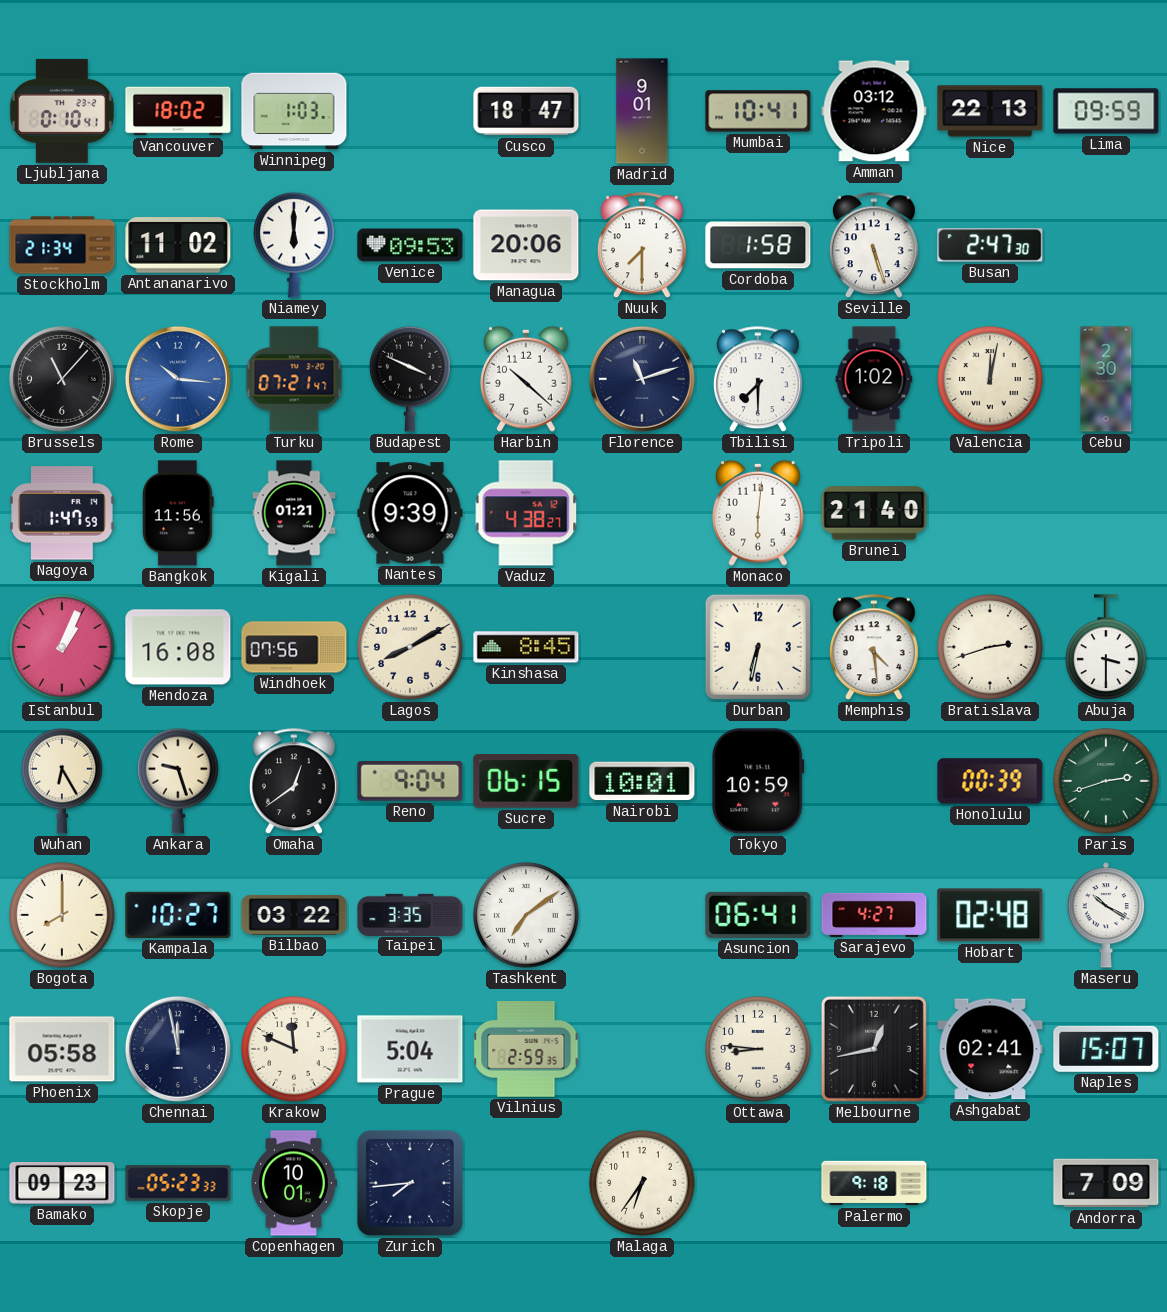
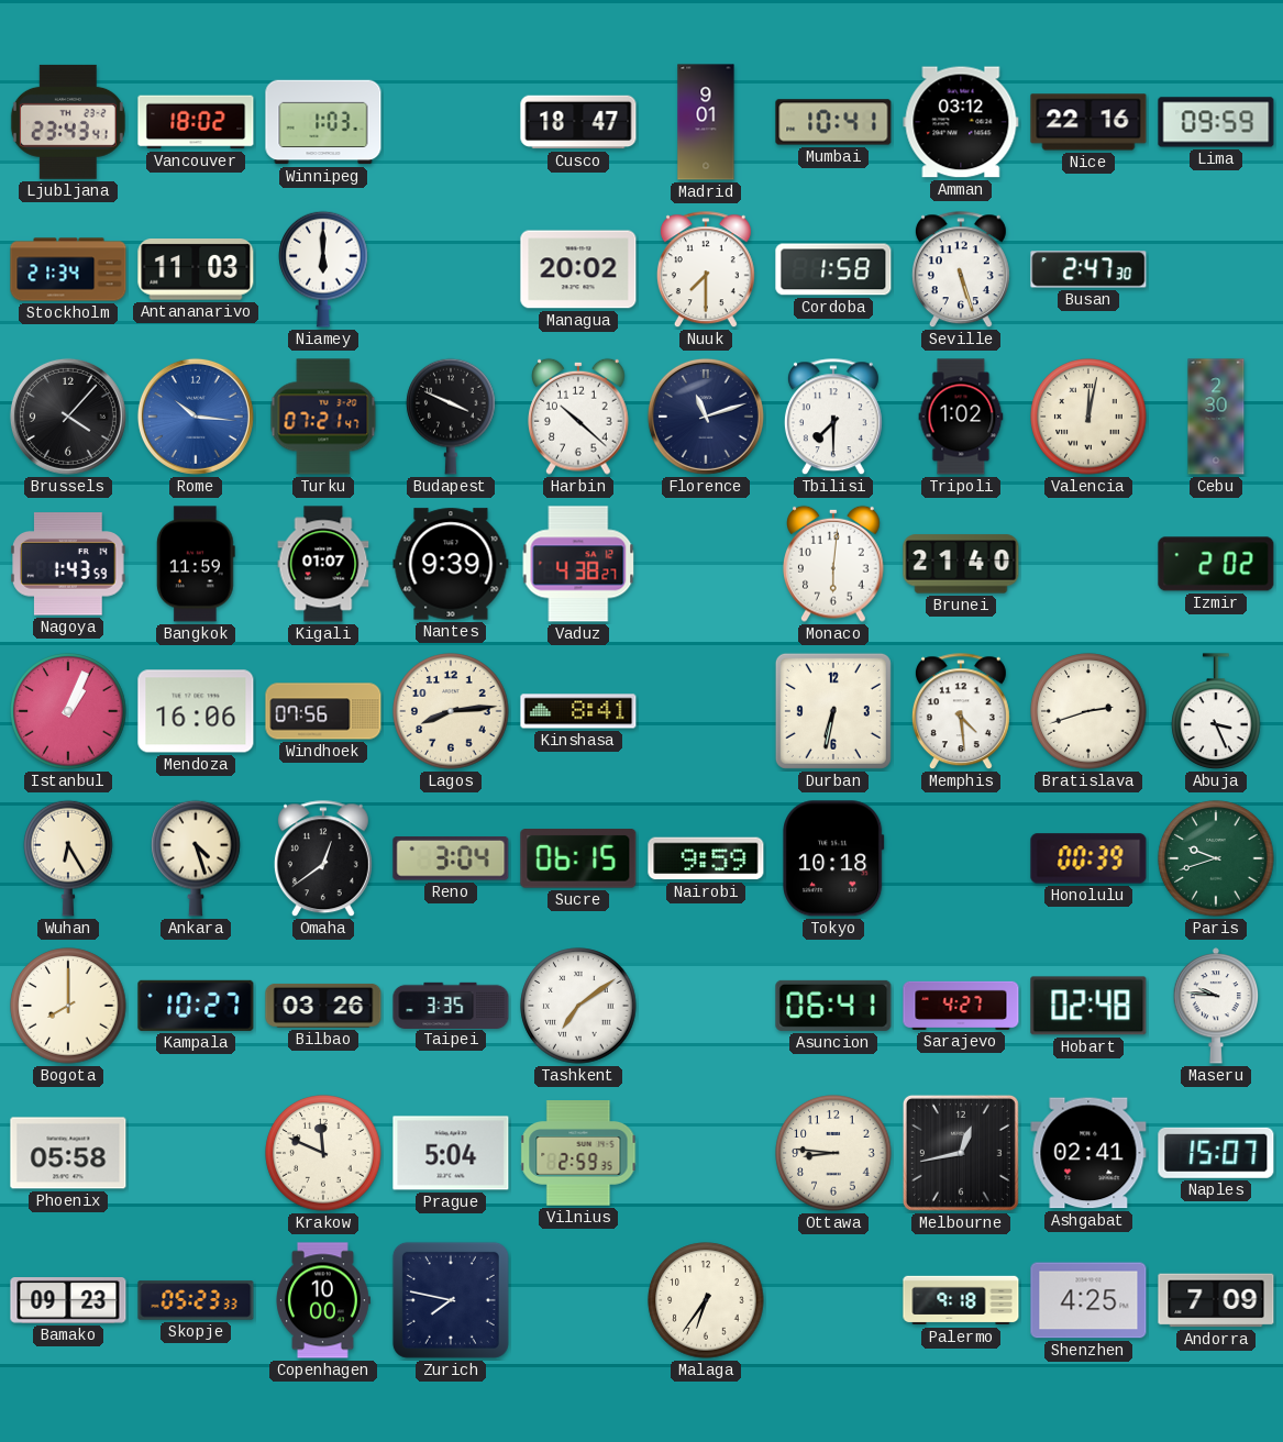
Ljubljana: 0:10 -> 23:43 (68, 122)
Nice: 22:13 -> 22:16 (1088, 122)
Antananarivo: 11:02 -> 11:03 (196, 269)
Venice: 09:53 -> none (410, 245)
Managua: 20:06 -> 20:02 (578, 269)
Brussels: 11:07 -> 4:07 (68, 417)
Nagoya: 1:47 -> 1:43 (68, 564)
Bangkok: 11:56 -> 11:59 (196, 564)
Kigali: 01:21 -> 01:07 (323, 564)
Izmir: none -> 2:02 (1216, 564)
Mendoza: 16:08 -> 16:06 (196, 711)
Lagos: 8:10 -> 8:14 (451, 711)
Kinshasa: 8:45 -> 8:41 (578, 711)
Abuja: 3:30 -> 3:26 (1216, 711)
Ankara: 9:27 -> 4:27 (196, 858)
Reno: 9:04 -> 3:04 (451, 858)
Nairobi: 10:01 -> 9:59 (706, 858)
Tokyo: 10:59 -> 10:18 (833, 858)
Paris: 2:42 -> 9:42 (1216, 858)
Bilbao: 03:22 -> 03:26 (323, 1006)
Maseru: 10:20 -> 9:46 (1215, 1006)
Chennai: 11:58 -> none (178, 1049)
Copenhagen: 10:01 -> 10:00 (323, 1300)
Zurich: 7:44 -> 7:47 (451, 1300)
Shenzhen: none -> 4:25 (1088, 1300)
